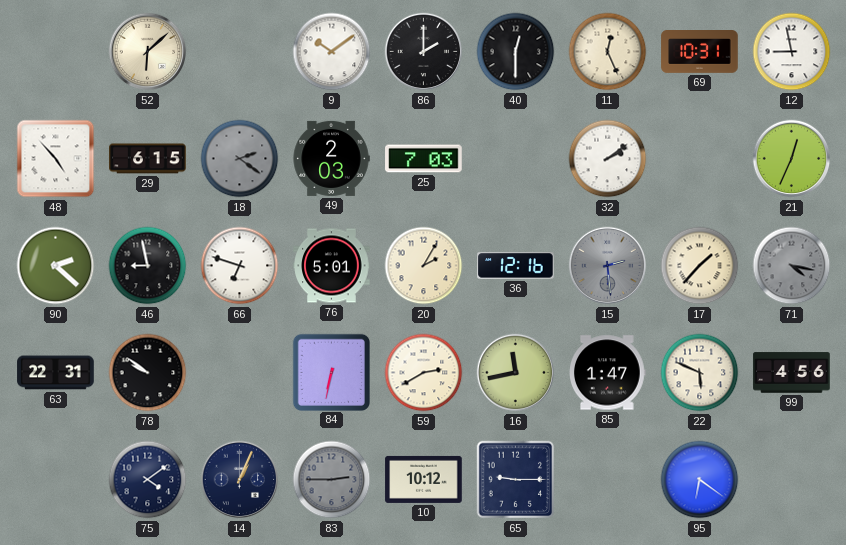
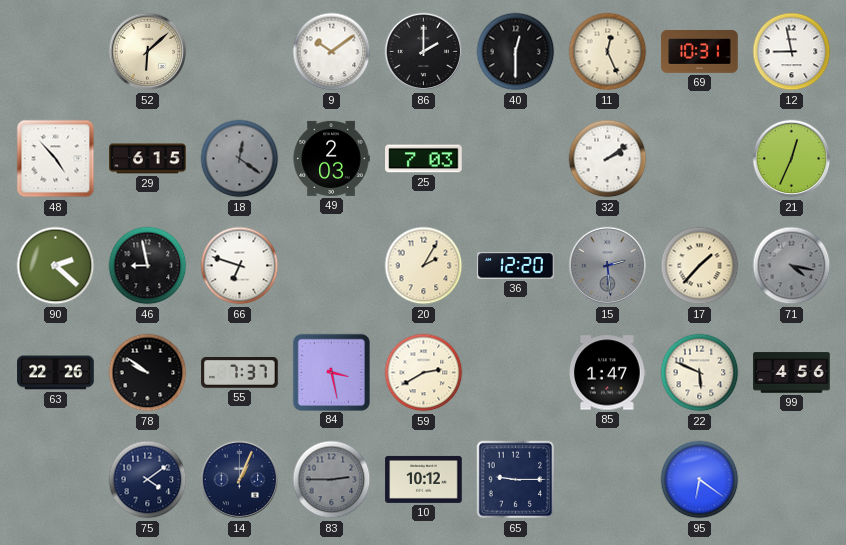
18: 2:21 -> 12:21 (240, 159)
76: 5:01 -> none (332, 266)
36: 12:16 -> 12:20 (516, 266)
63: 22:31 -> 22:26 (56, 373)
55: none -> 7:37 (240, 373)
84: 6:32 -> 3:28 (331, 372)
16: 11:43 -> none (516, 373)
